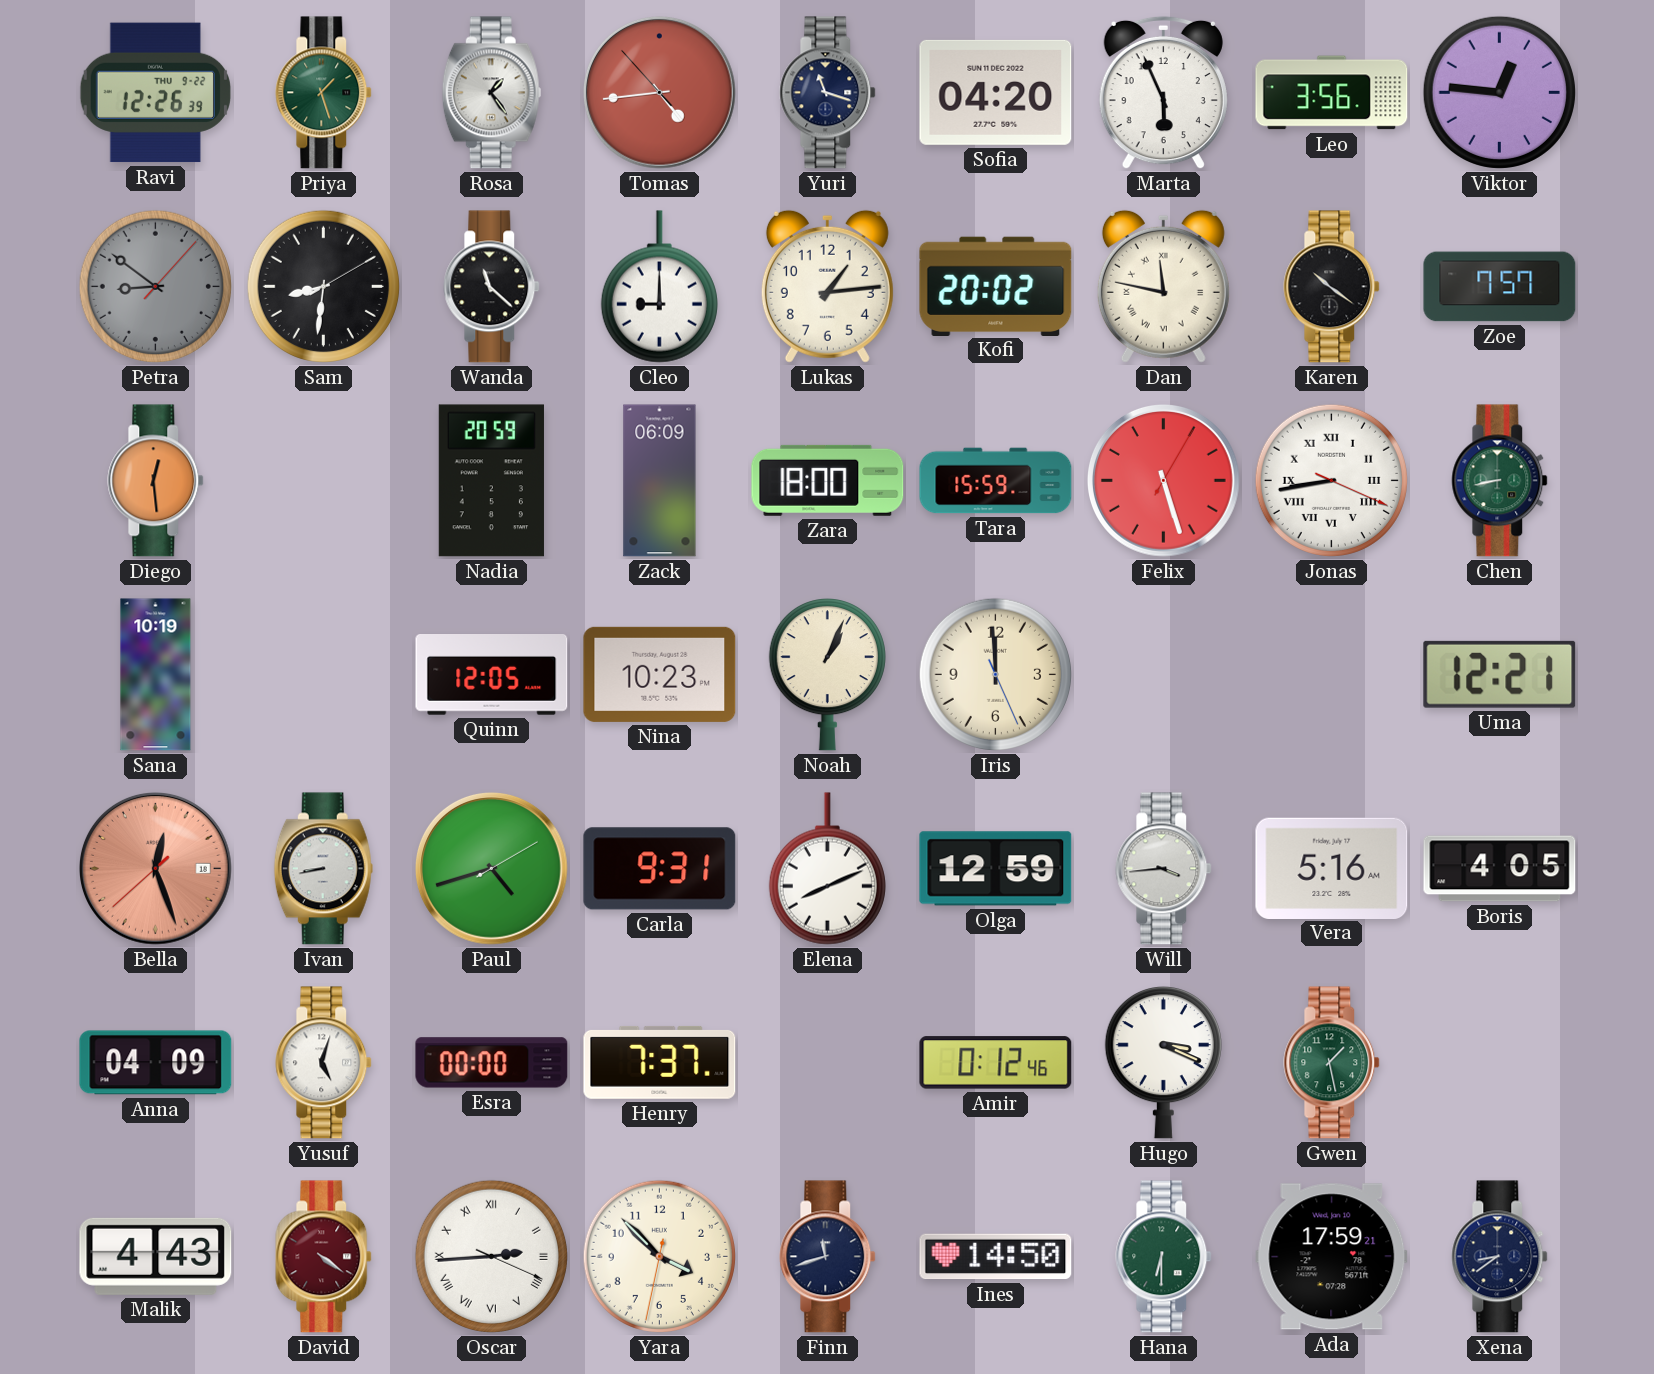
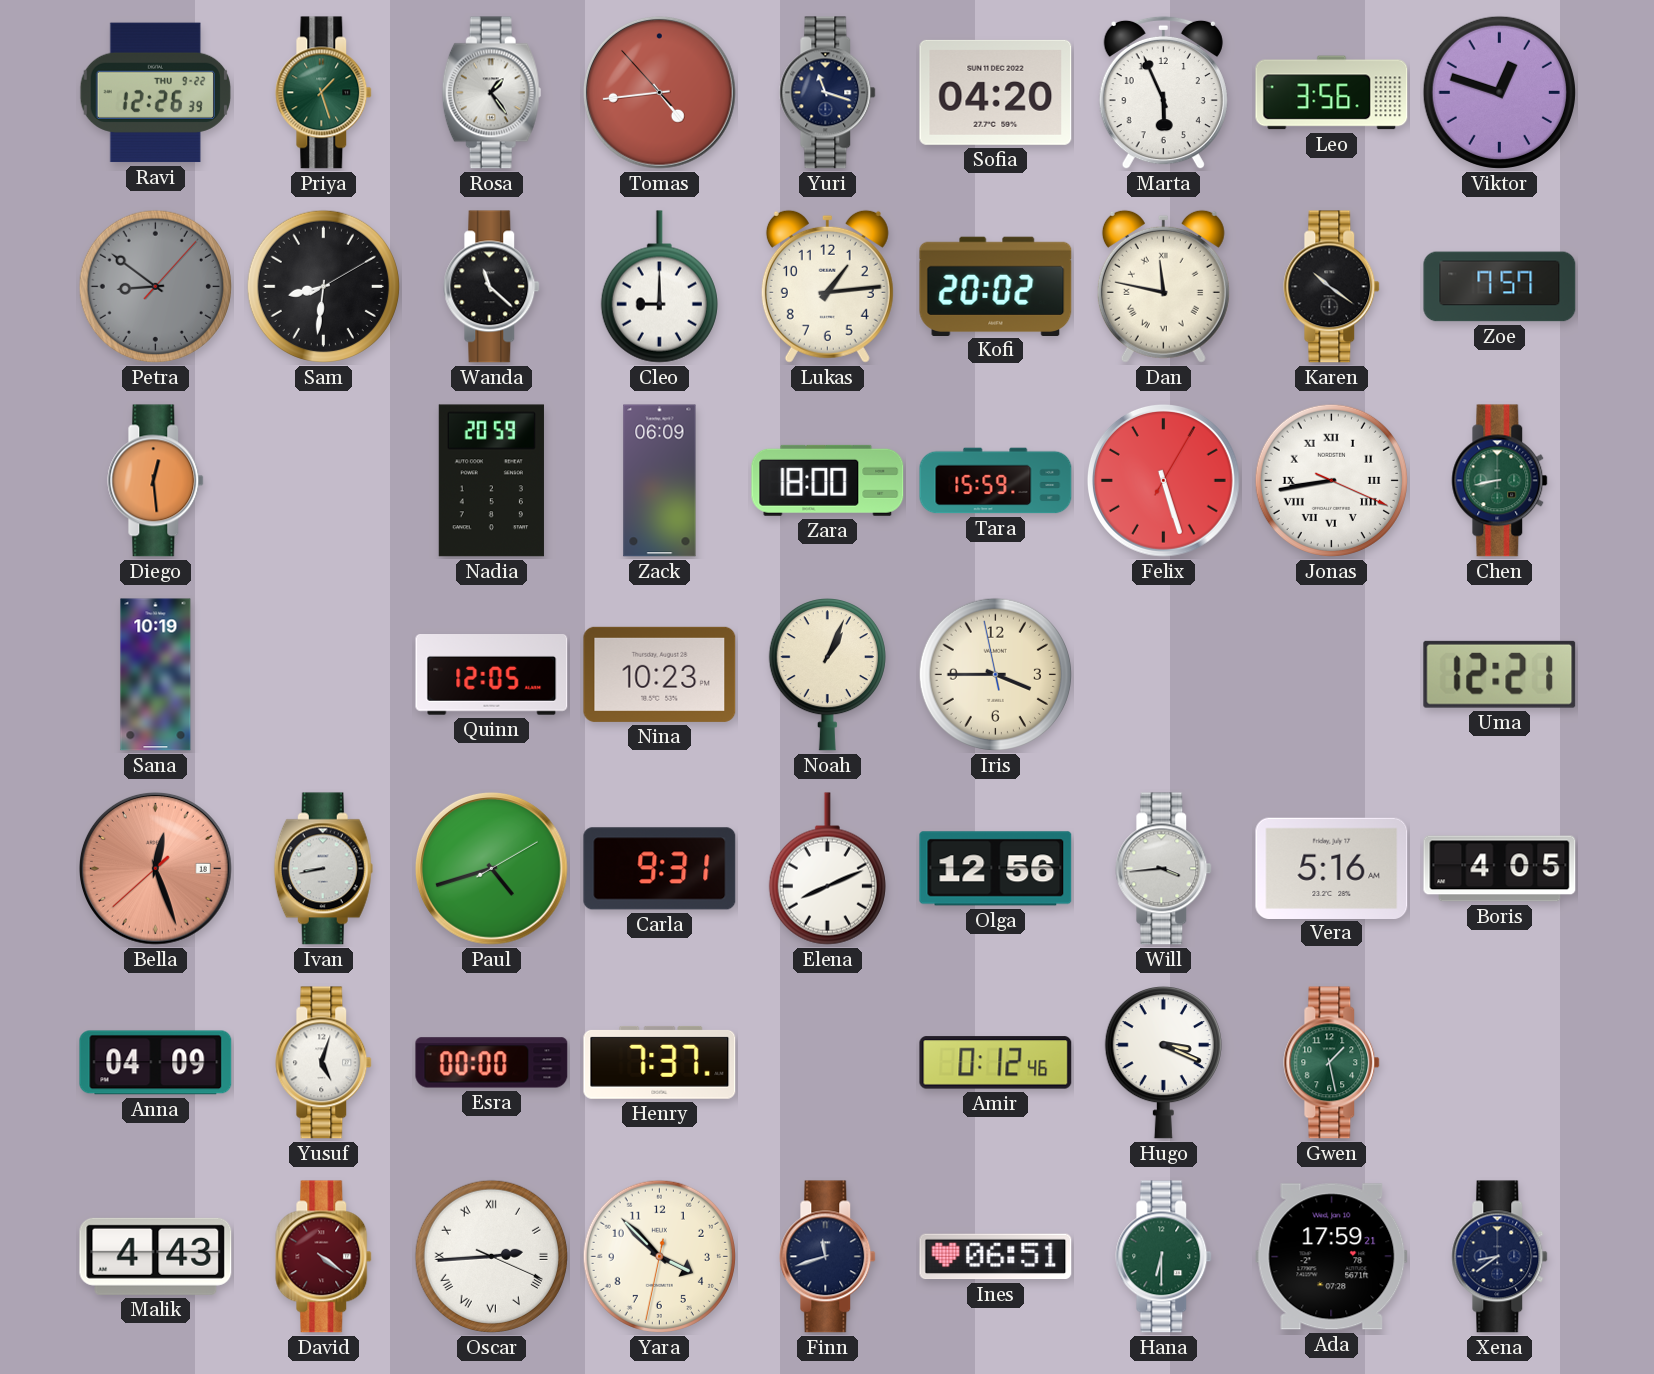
Viktor: 12:46 -> 12:48 (1499, 92)
Iris: 11:59 -> 3:44 (995, 674)
Olga: 12:59 -> 12:56 (996, 869)
Ines: 14:50 -> 06:51 (996, 1257)
